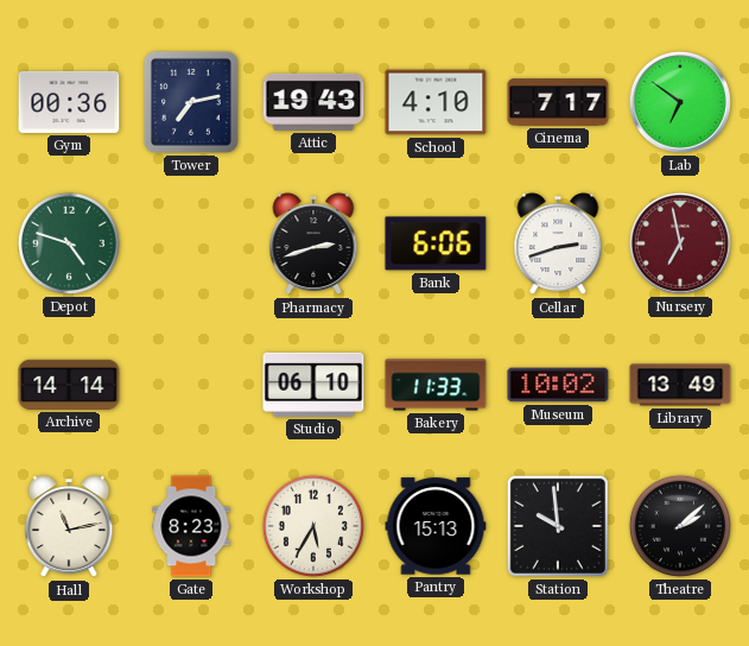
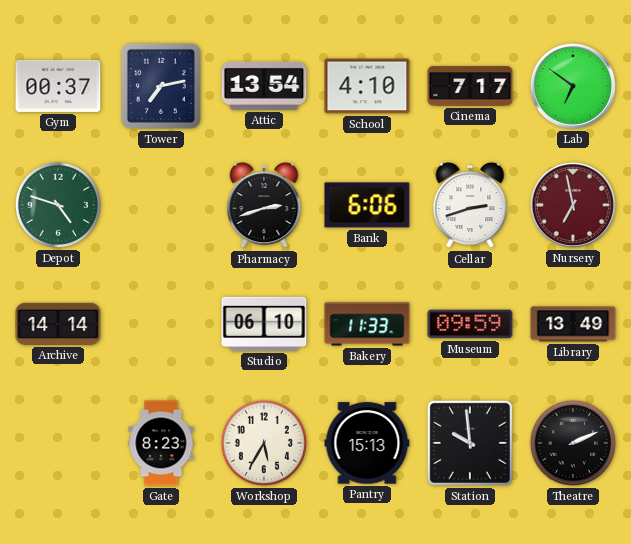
Gym: 00:36 -> 00:37 (58, 86)
Attic: 19:43 -> 13:54 (264, 86)
Museum: 10:02 -> 09:59 (470, 324)
Hall: 11:13 -> none (69, 527)
Theatre: 2:08 -> 2:11 (573, 443)
